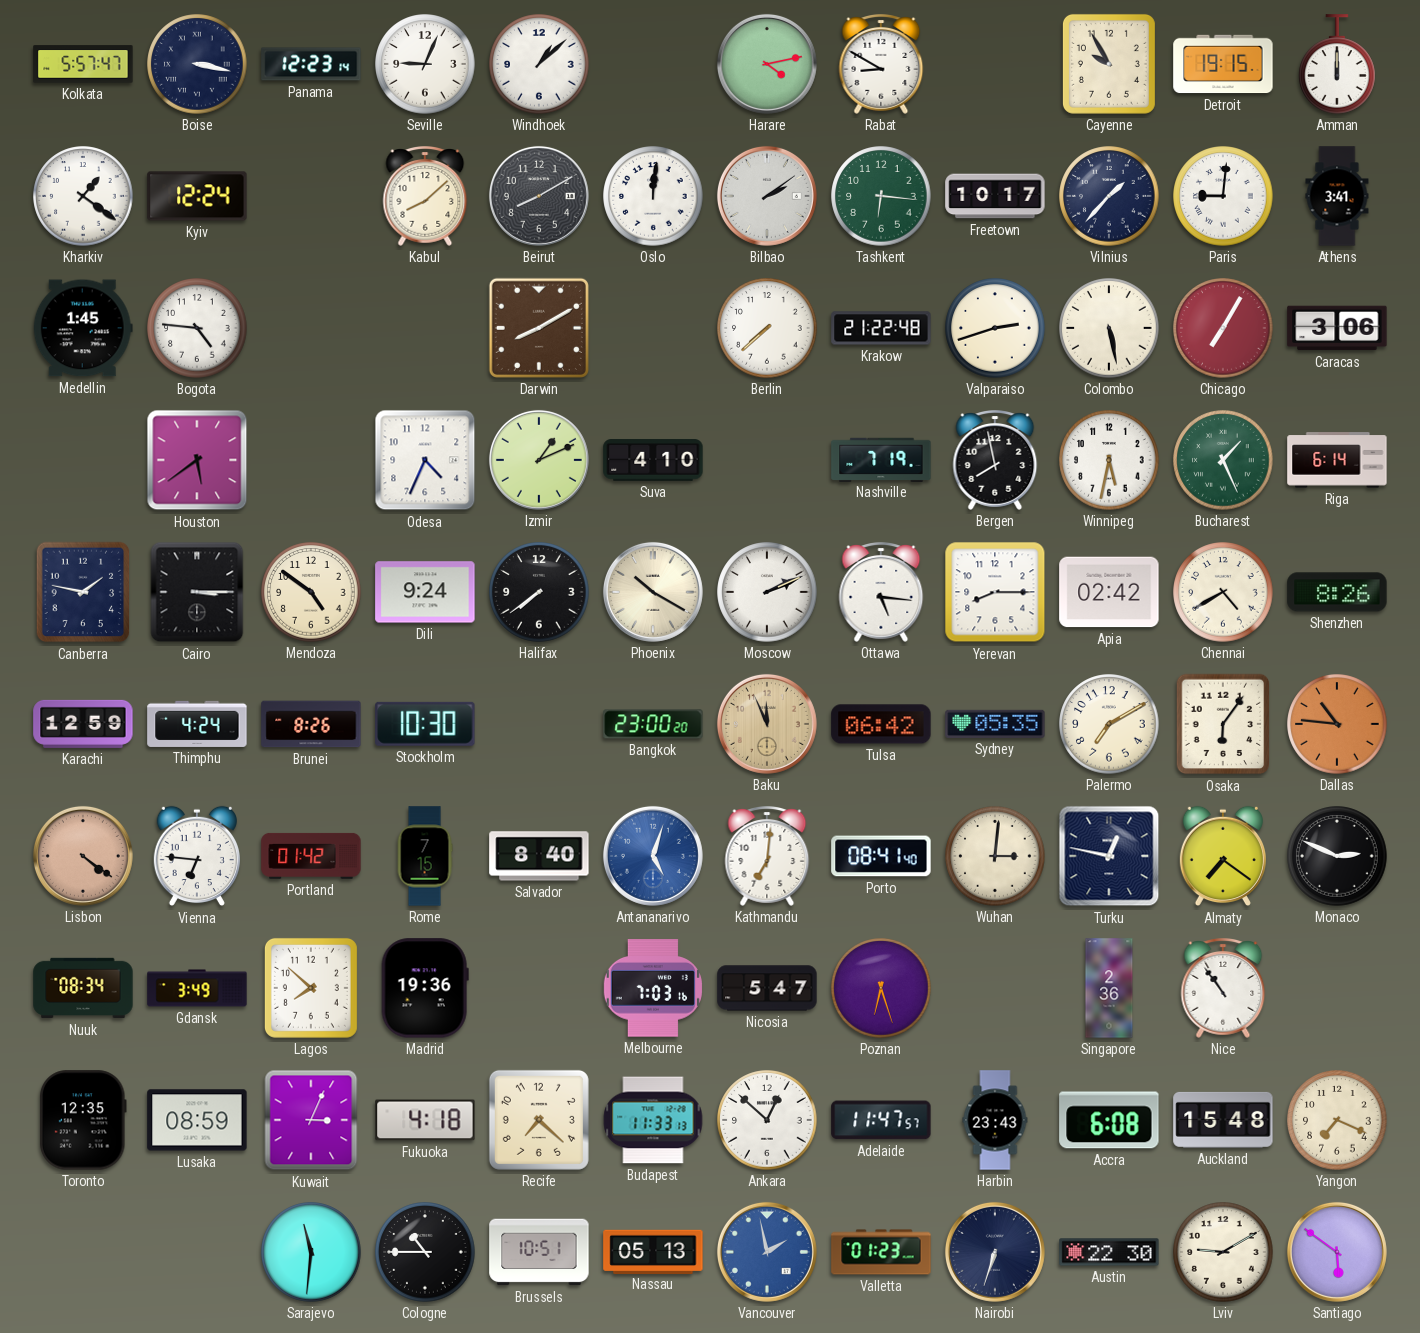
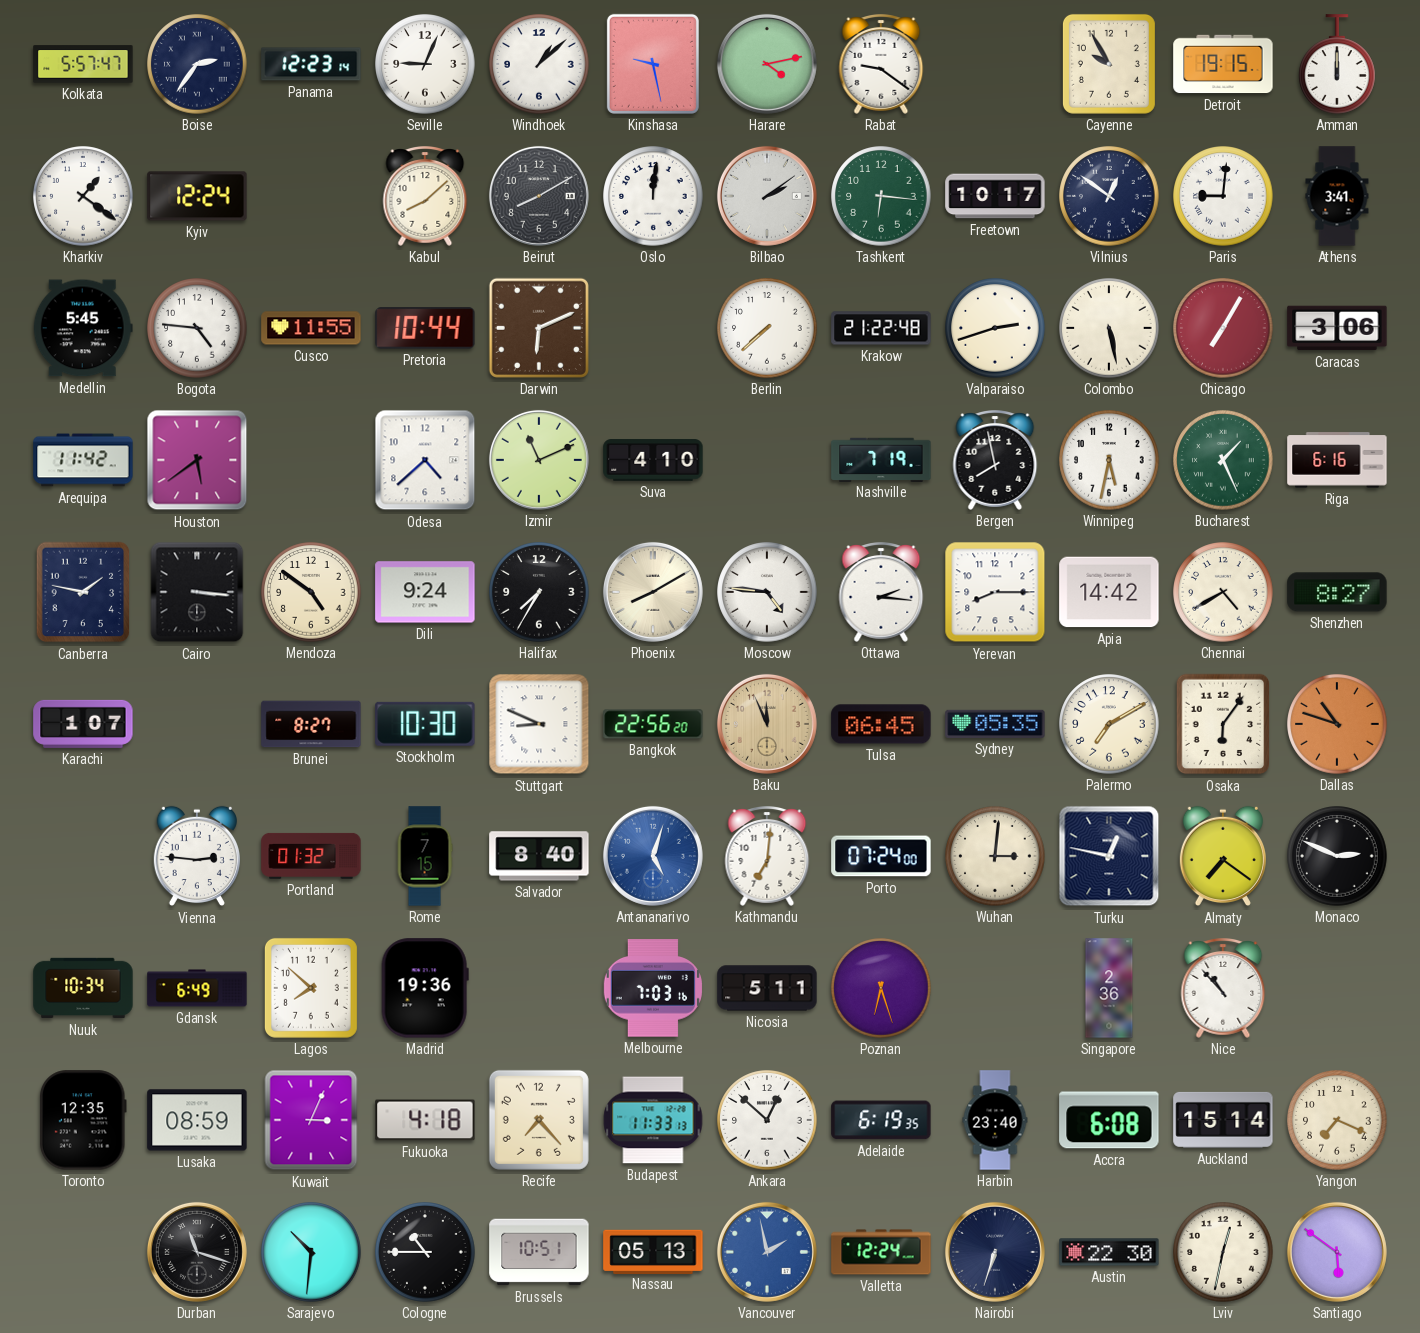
Boise: 3:17 -> 2:36 (197, 64)
Kinshasa: none -> 9:28 (653, 64)
Rabat: 8:50 -> 9:21 (881, 65)
Vilnius: 1:37 -> 12:51 (1109, 196)
Medellin: 1:45 -> 5:45 (83, 328)
Cusco: none -> 11:55 (311, 328)
Pretoria: none -> 10:44 (425, 328)
Darwin: 8:10 -> 6:11 (539, 328)
Arequipa: none -> 11:42 (83, 460)
Odesa: 4:34 -> 4:38 (425, 460)
Izmir: 1:11 -> 11:11 (539, 460)
Riga: 6:14 -> 6:16 (1337, 460)
Cairo: 3:15 -> 3:16 (197, 592)
Halifax: 7:39 -> 7:35 (539, 592)
Phoenix: 10:20 -> 8:10 (653, 592)
Moscow: 2:11 -> 4:46 (767, 592)
Ottawa: 5:16 -> 2:16 (881, 593)
Apia: 02:42 -> 14:42 (1109, 592)
Shenzhen: 8:26 -> 8:27 (1337, 592)
Karachi: 12:59 -> 1:07 (83, 724)
Thimphu: 4:24 -> none (197, 724)
Brunei: 8:26 -> 8:27 (311, 724)
Stuttgart: none -> 8:49 (539, 724)
Bangkok: 23:00 -> 22:56 (653, 724)
Tulsa: 06:42 -> 06:45 (881, 724)
Dallas: 10:46 -> 10:48 (1337, 724)
Lisbon: 4:21 -> none (83, 856)
Vienna: 6:46 -> 2:46 (197, 856)
Portland: 01:42 -> 01:32 (311, 856)
Porto: 08:41 -> 07:24 (881, 856)
Nuuk: 08:34 -> 10:34 (83, 988)
Gdansk: 3:49 -> 6:49 (197, 988)
Nicosia: 5:47 -> 5:11 (767, 988)
Nice: 10:54 -> 10:53 (1223, 989)
Recife: 7:22 -> 7:23 (539, 1120)
Adelaide: 11:47 -> 6:19 (881, 1120)
Harbin: 23:43 -> 23:40 (995, 1120)
Auckland: 15:48 -> 15:14 (1223, 1120)
Durban: none -> 11:18 (197, 1252)
Sarajevo: 11:31 -> 10:31 (311, 1252)
Valletta: 01:23 -> 12:24 (881, 1252)
Lviv: 9:10 -> 12:32 (1223, 1252)
